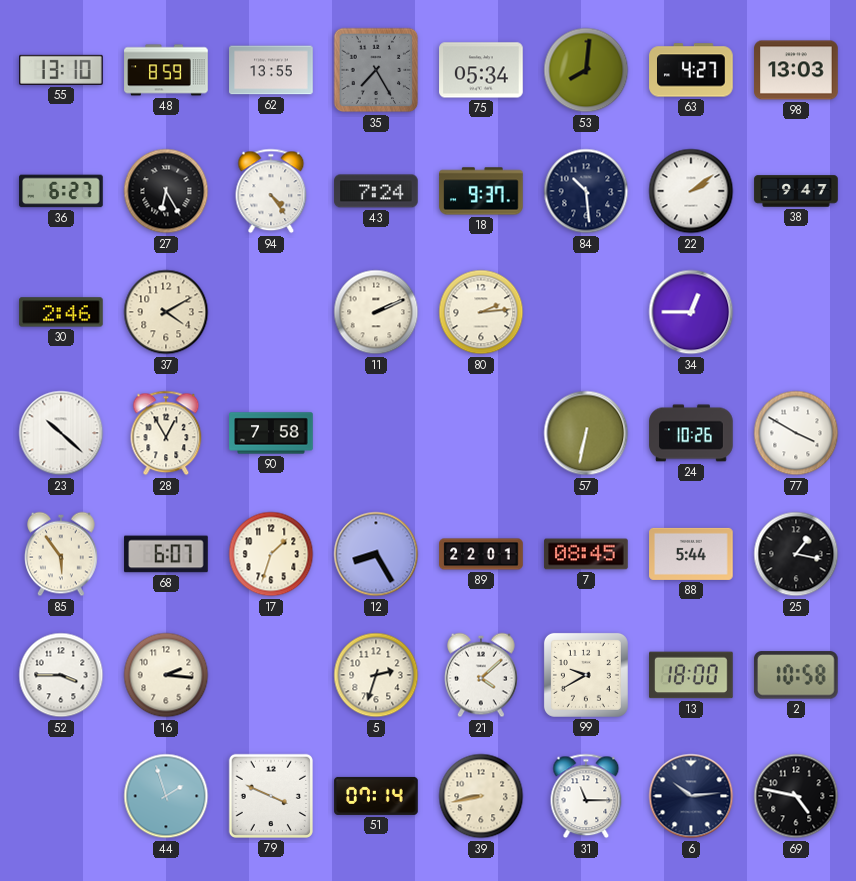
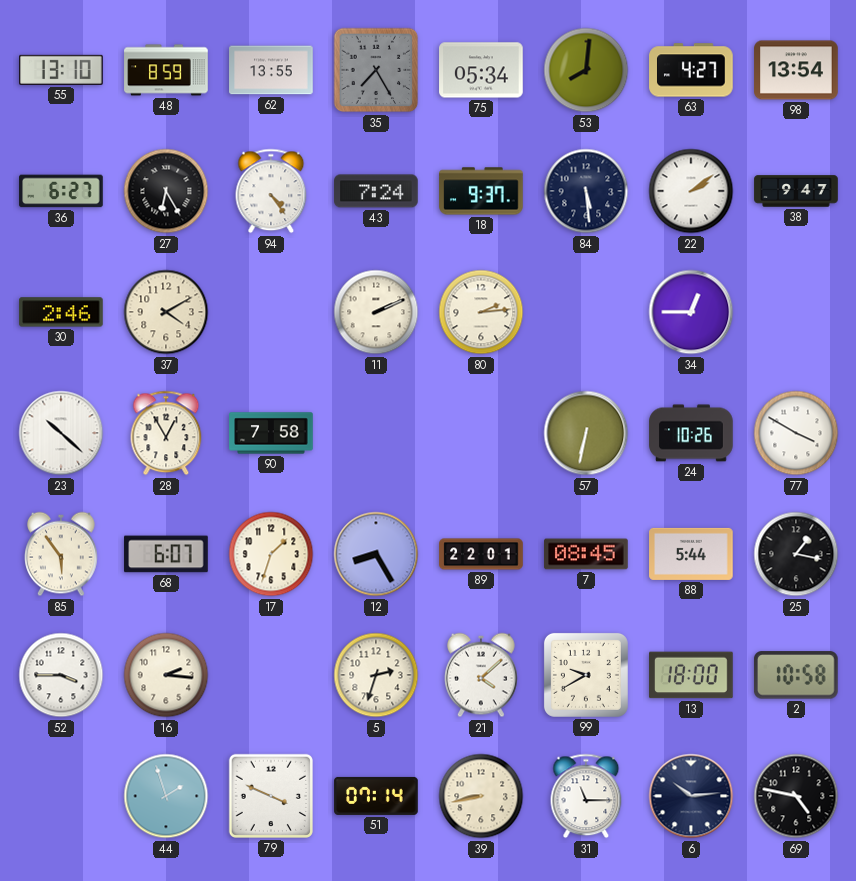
98: 13:03 -> 13:54 (796, 70)
84: 10:29 -> 5:29 (586, 191)
